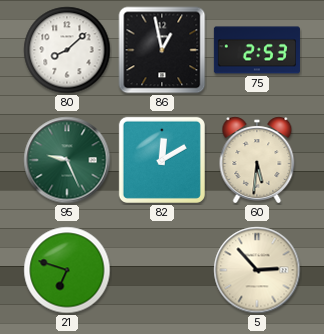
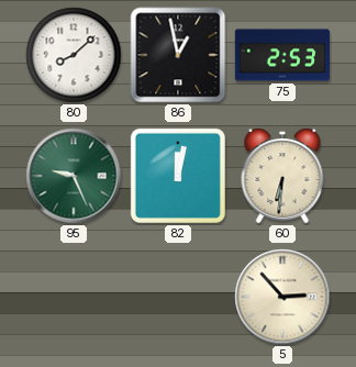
82: 12:10 -> 12:02 (178, 176)
60: 5:31 -> 6:31 (282, 176)
21: 6:48 -> none (67, 270)
